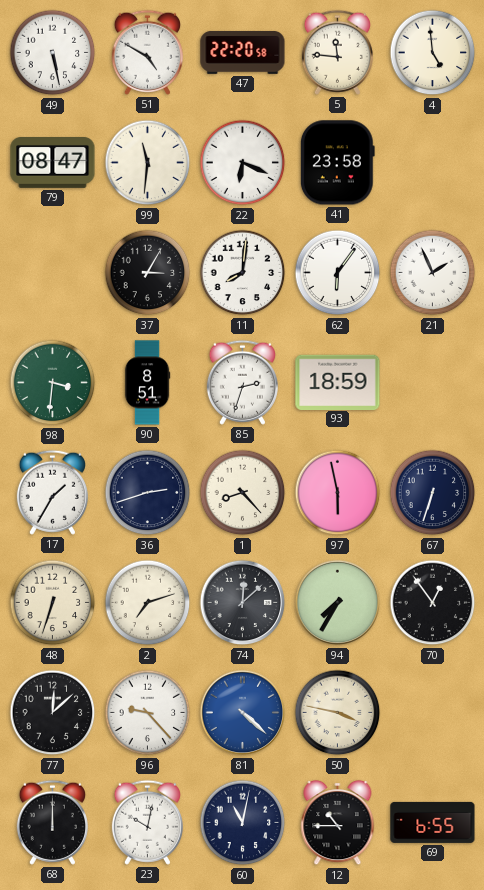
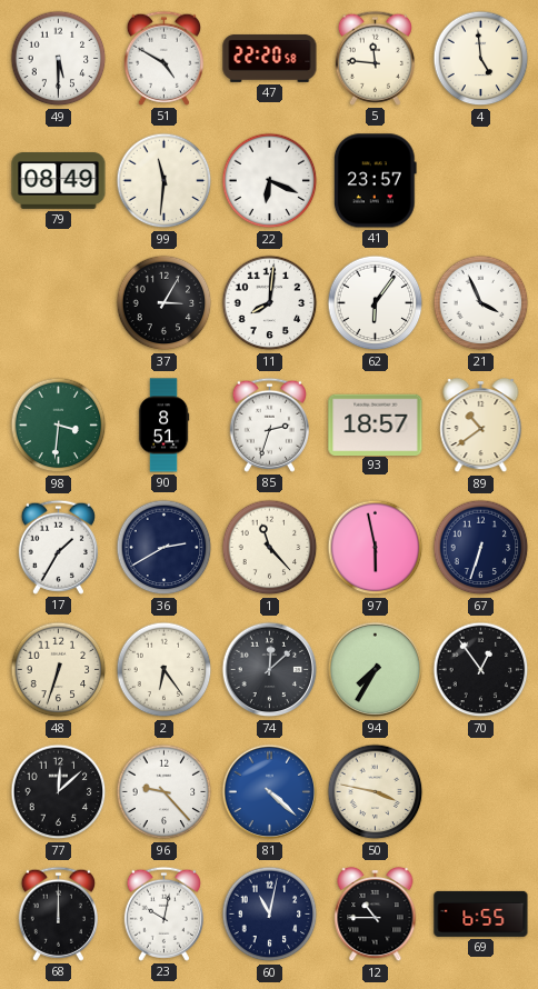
49: 5:28 -> 5:30 (59, 59)
79: 08:47 -> 08:49 (59, 181)
41: 23:58 -> 23:57 (375, 181)
21: 1:56 -> 3:56 (481, 303)
93: 18:59 -> 18:57 (376, 424)
89: none -> 10:39 (481, 426)
36: 2:42 -> 2:40 (165, 548)
1: 8:23 -> 11:23 (270, 548)
2: 7:12 -> 6:24 (165, 670)
